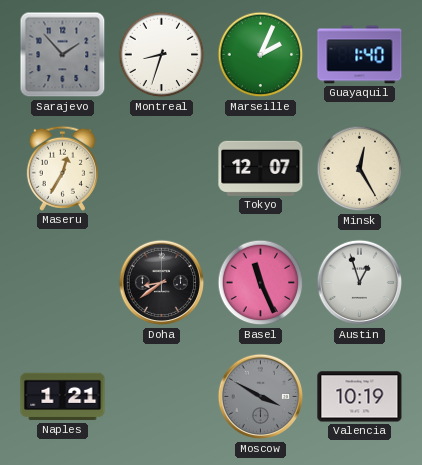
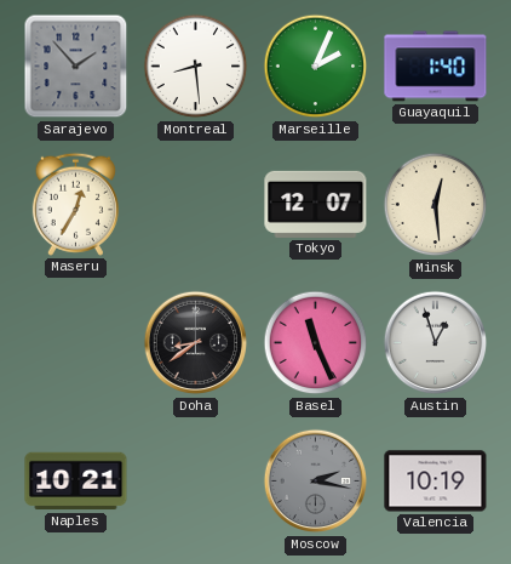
Montreal: 8:33 -> 8:29 (196, 67)
Minsk: 12:25 -> 12:29 (436, 205)
Naples: 1:21 -> 10:21 (76, 482)
Moscow: 3:50 -> 2:17 (316, 482)
